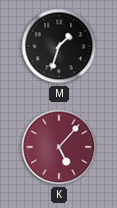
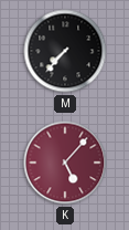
M: 1:33 -> 7:37 (65, 51)
